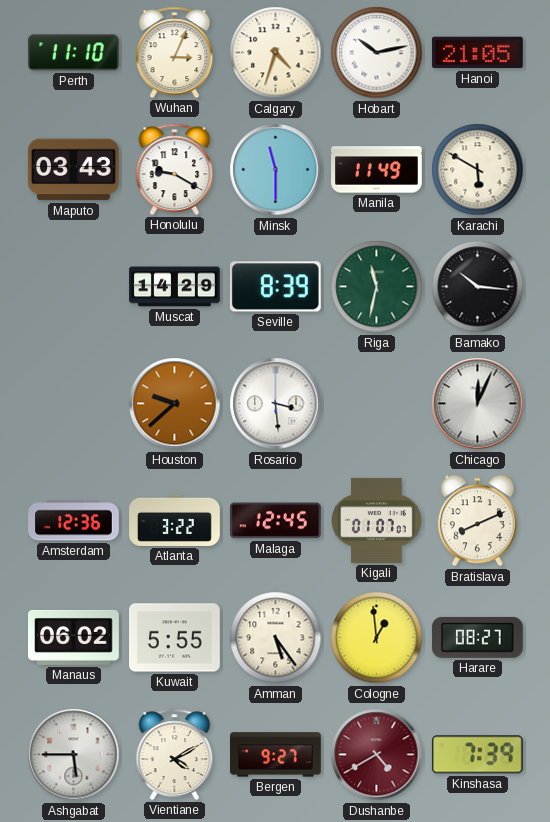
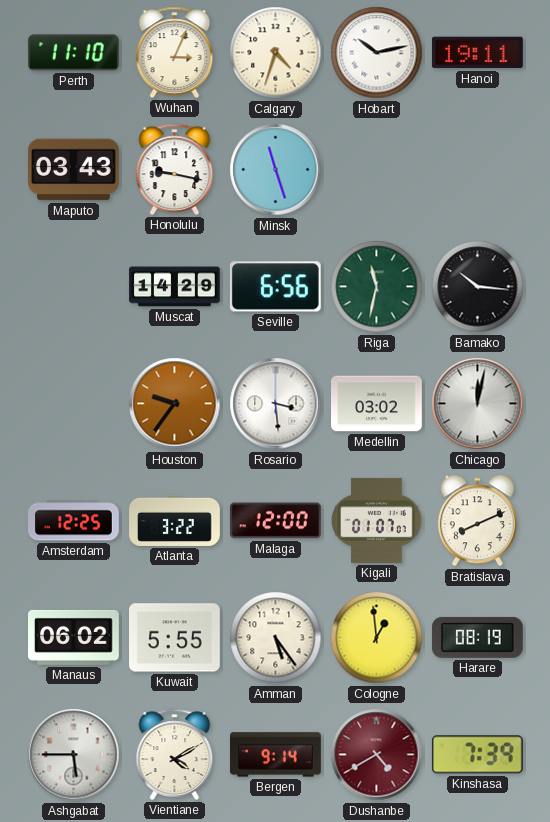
Hanoi: 21:05 -> 19:11 (477, 53)
Honolulu: 9:20 -> 9:17 (175, 169)
Minsk: 11:30 -> 11:27 (276, 170)
Manila: 11:49 -> none (377, 170)
Karachi: 5:50 -> none (478, 170)
Seville: 8:39 -> 6:56 (275, 287)
Houston: 9:38 -> 9:36 (175, 404)
Medellin: none -> 03:02 (377, 404)
Chicago: 12:04 -> 12:02 (478, 404)
Amsterdam: 12:36 -> 12:25 (74, 521)
Malaga: 12:45 -> 12:00 (275, 521)
Harare: 08:27 -> 08:19 (477, 637)
Bergen: 9:27 -> 9:14 (276, 755)
